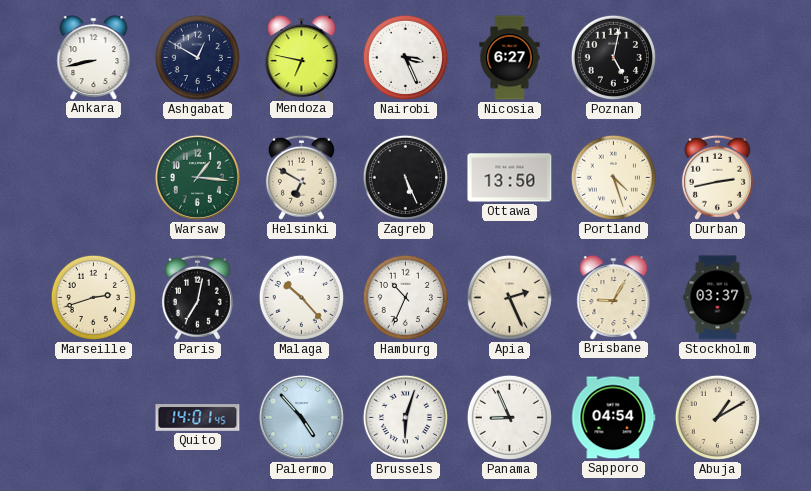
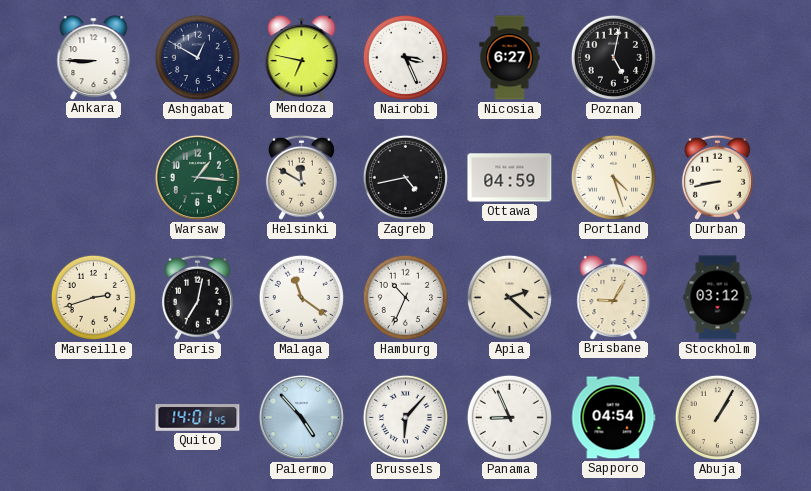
Ankara: 8:43 -> 8:45 (94, 57)
Helsinki: 6:50 -> 11:50 (301, 177)
Zagreb: 5:26 -> 4:43 (405, 177)
Ottawa: 13:50 -> 04:59 (510, 178)
Durban: 2:43 -> 8:43 (717, 177)
Malaga: 10:23 -> 11:21 (301, 297)
Apia: 2:26 -> 2:22 (509, 297)
Stockholm: 03:37 -> 03:12 (718, 298)
Brussels: 6:03 -> 6:07 (405, 417)
Abuja: 1:10 -> 1:05 (717, 417)
